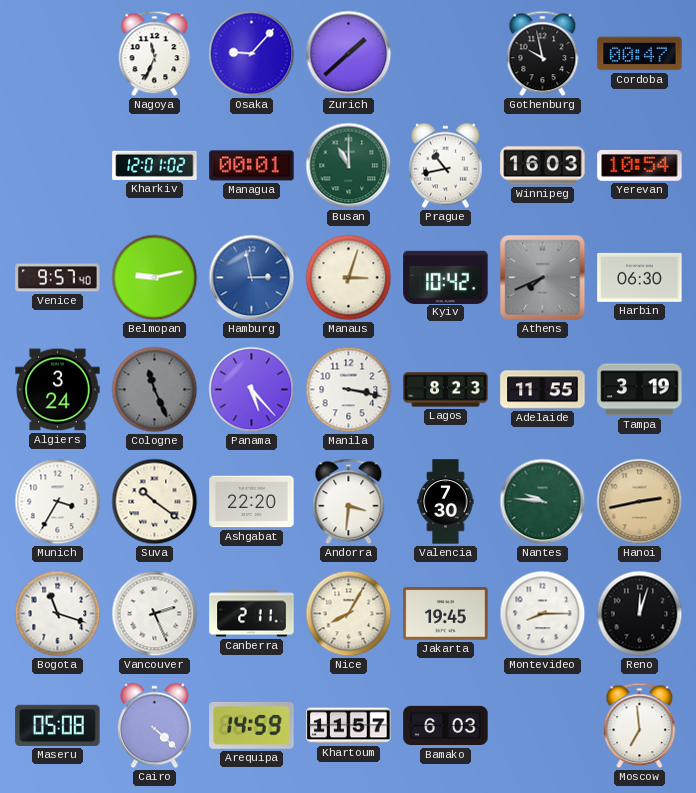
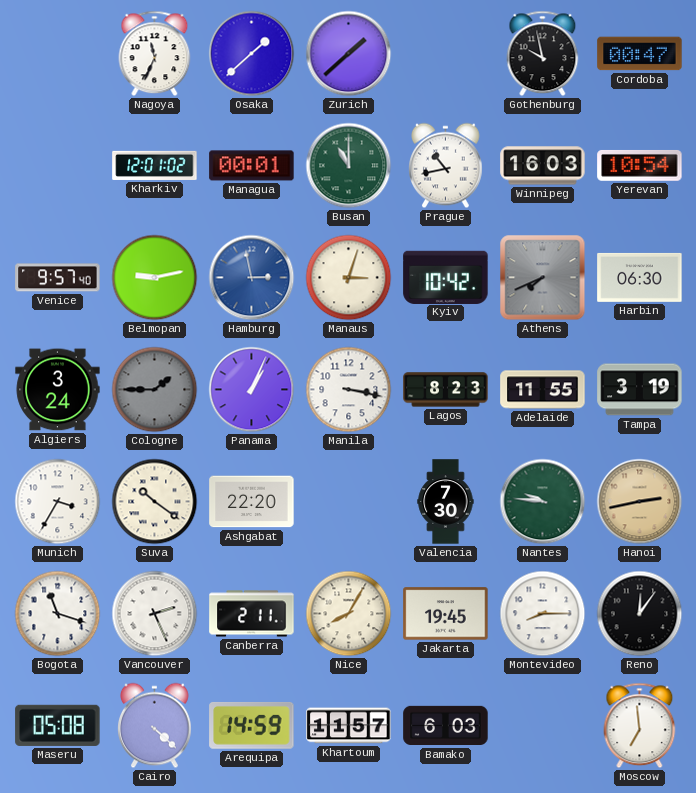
Osaka: 9:07 -> 1:38 (252, 54)
Cologne: 11:26 -> 1:45 (155, 390)
Panama: 5:23 -> 1:04 (252, 390)
Andorra: 3:31 -> none (349, 502)
Reno: 12:03 -> 12:06 (640, 614)
